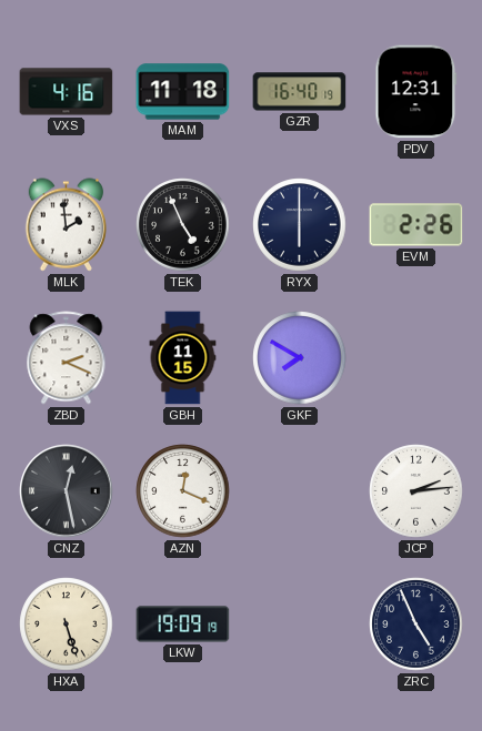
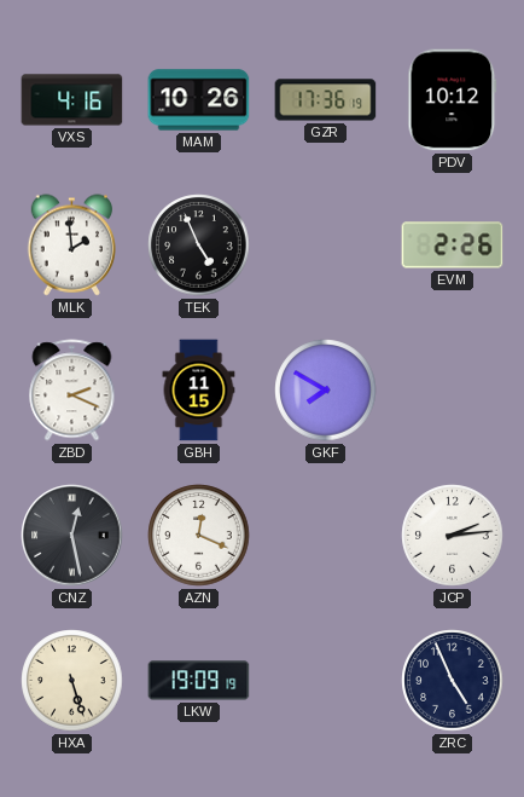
MAM: 11:18 -> 10:26 (199, 100)
GZR: 16:40 -> 17:36 (326, 100)
PDV: 12:31 -> 10:12 (453, 100)
RYX: 6:00 -> none (300, 225)
